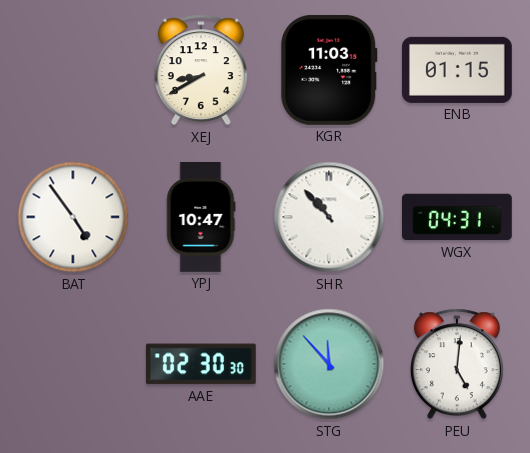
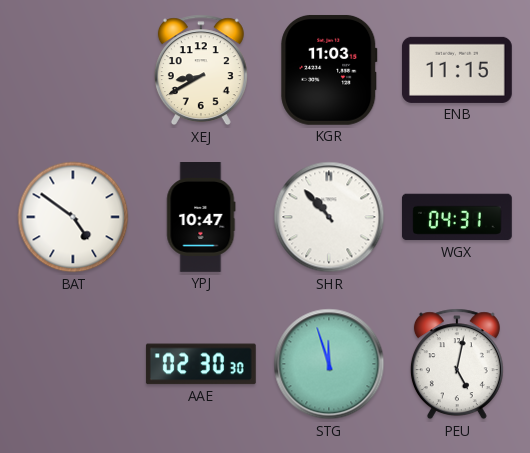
ENB: 01:15 -> 11:15 (457, 70)
BAT: 4:54 -> 4:51 (73, 217)
STG: 11:53 -> 11:57 (329, 364)
PEU: 5:01 -> 5:02 (457, 364)
